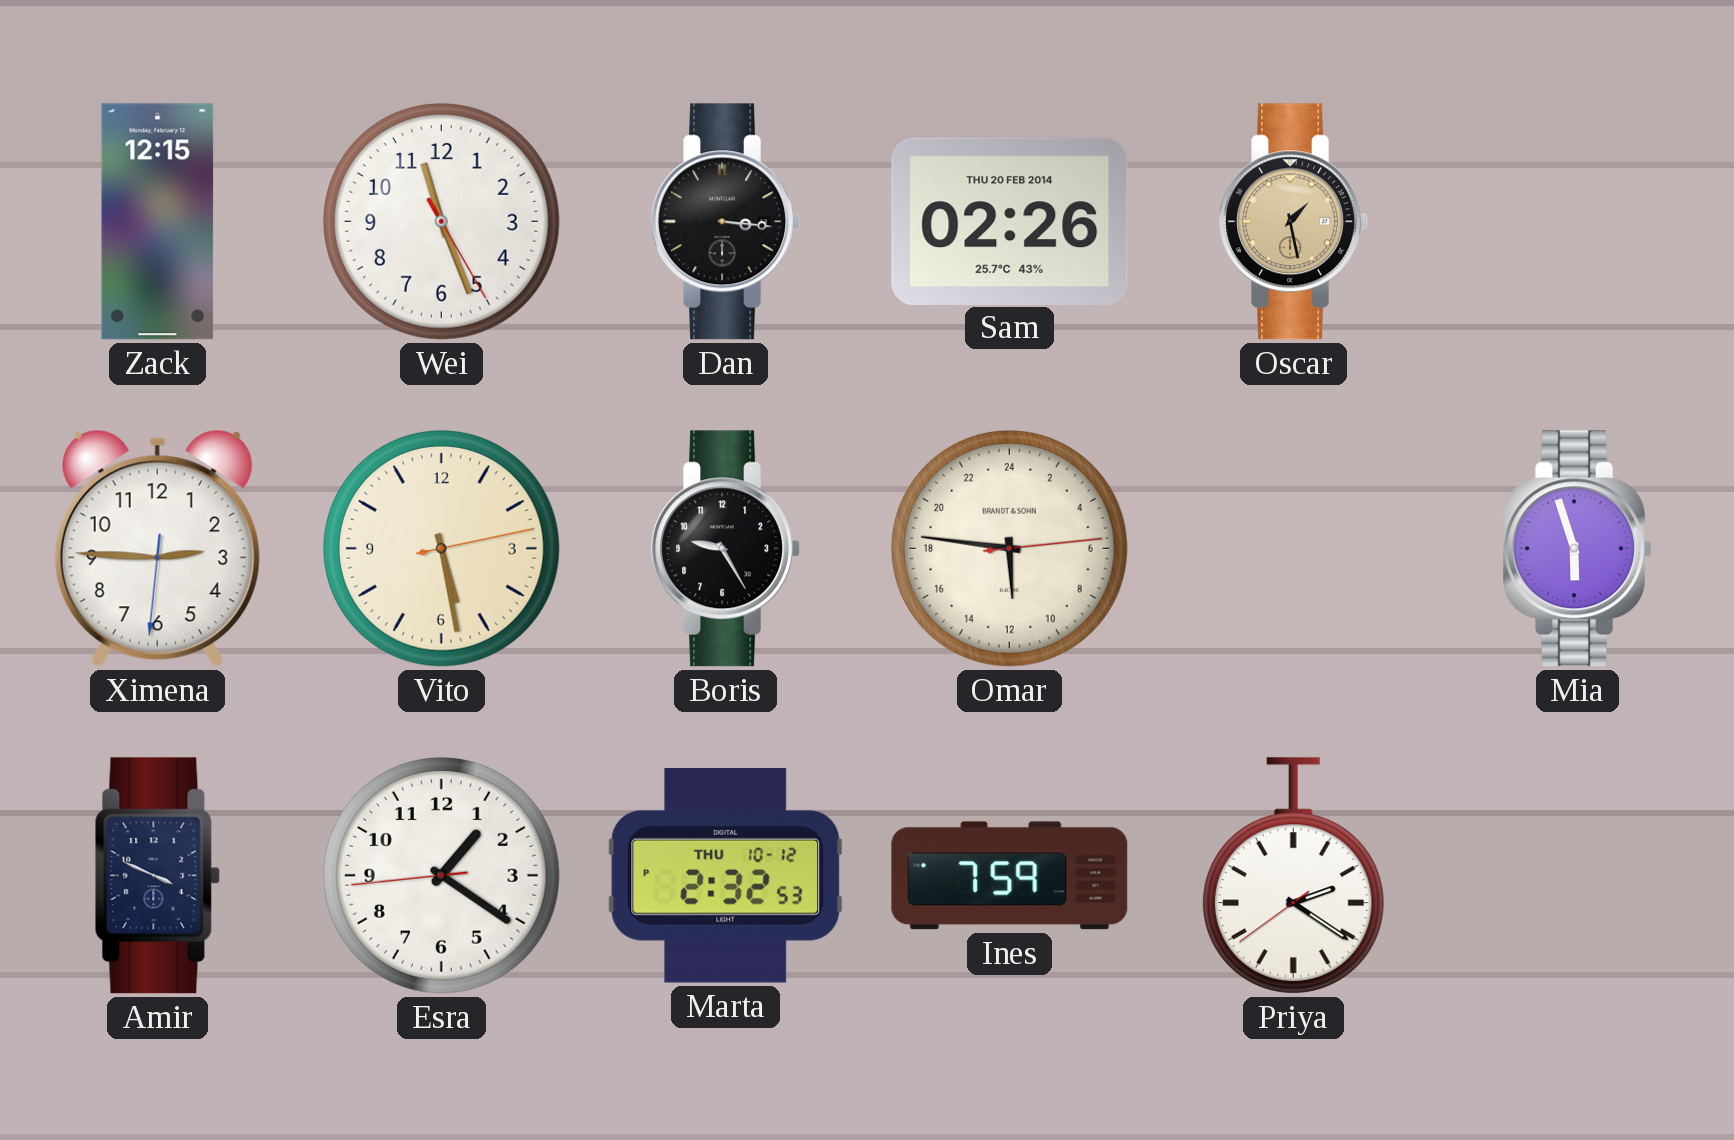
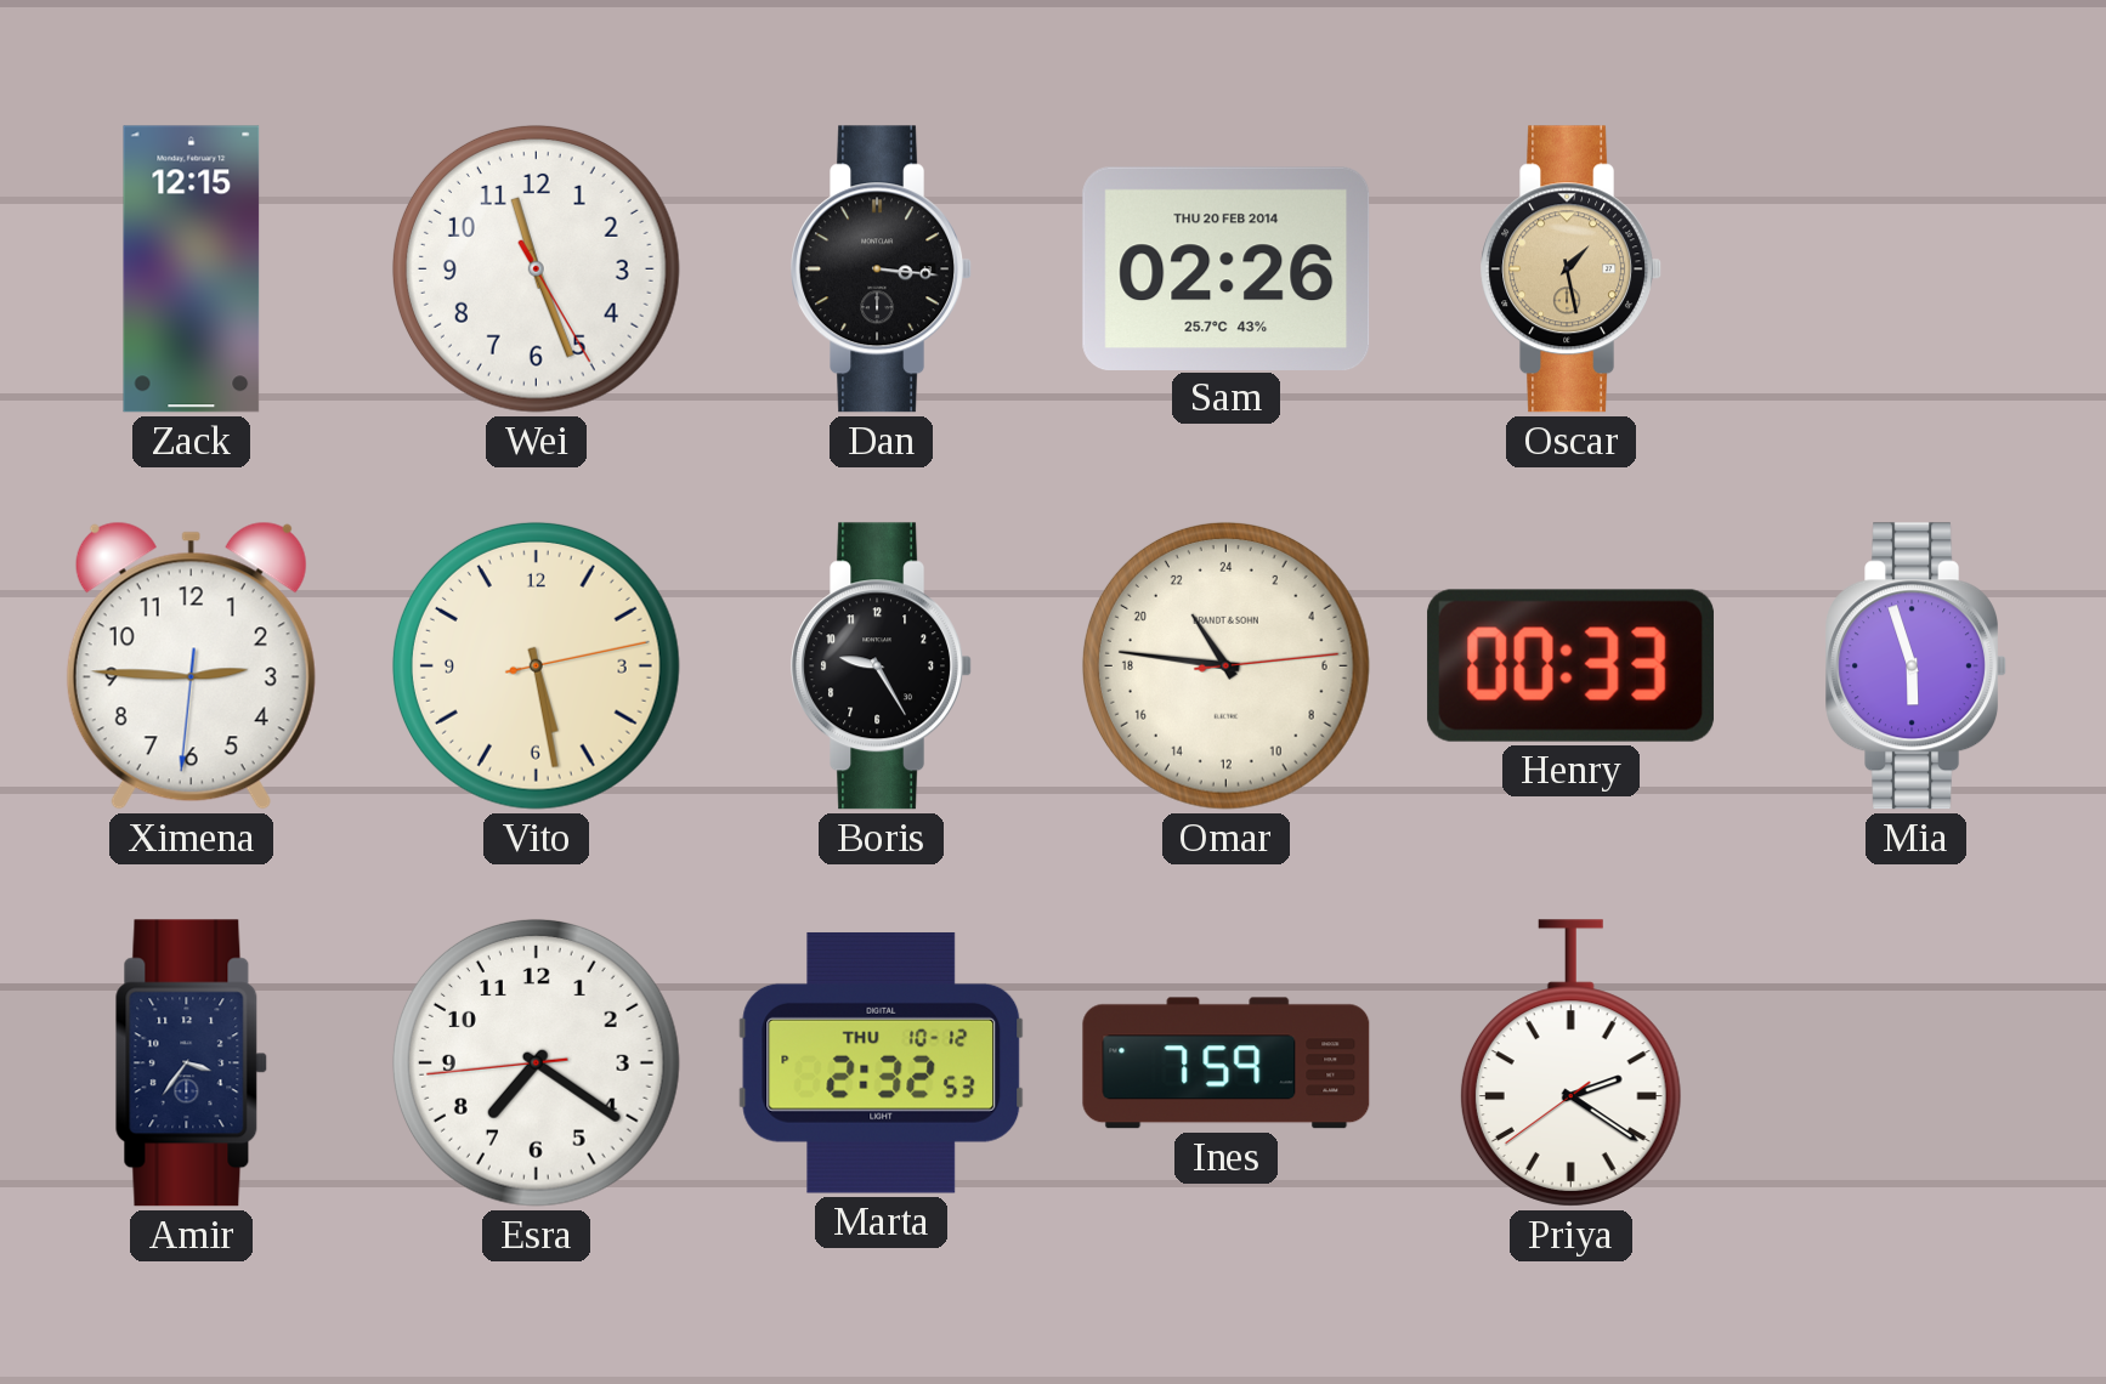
Omar: 11:46 -> 21:46 (1225, 665)
Henry: none -> 00:33 (1570, 665)
Amir: 3:49 -> 3:36 (191, 1063)
Esra: 1:20 -> 7:20 (536, 1062)
